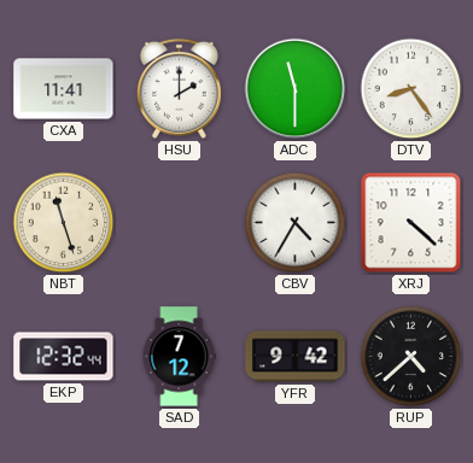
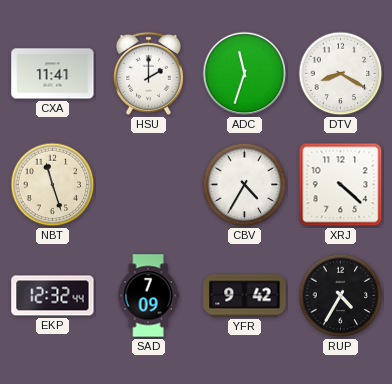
ADC: 11:30 -> 11:33 (245, 74)
DTV: 8:24 -> 8:20 (341, 74)
SAD: 7:12 -> 7:09 (148, 296)
RUP: 4:38 -> 4:35 (341, 296)
